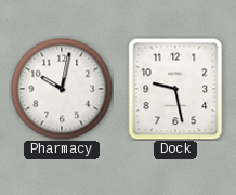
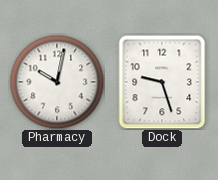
Dock: 9:28 -> 9:27 (162, 82)
